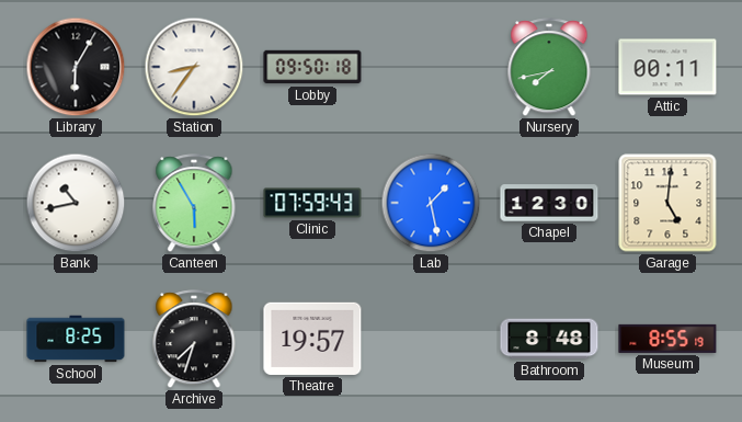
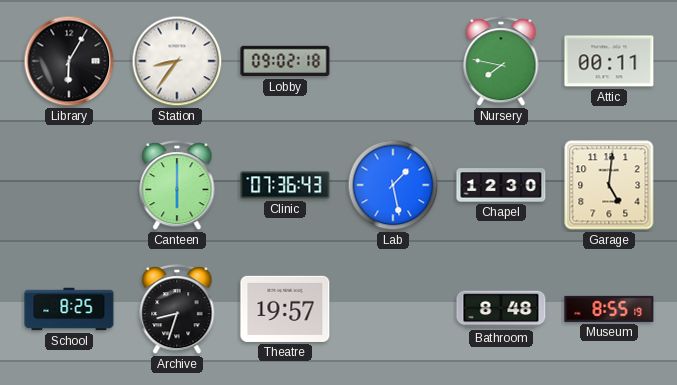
Lobby: 09:50 -> 09:02 (285, 61)
Nursery: 7:43 -> 7:47 (501, 62)
Bank: 10:43 -> none (76, 203)
Canteen: 5:55 -> 6:00 (177, 186)
Clinic: 07:59 -> 07:36 (285, 185)
Archive: 7:33 -> 8:33 (177, 310)
